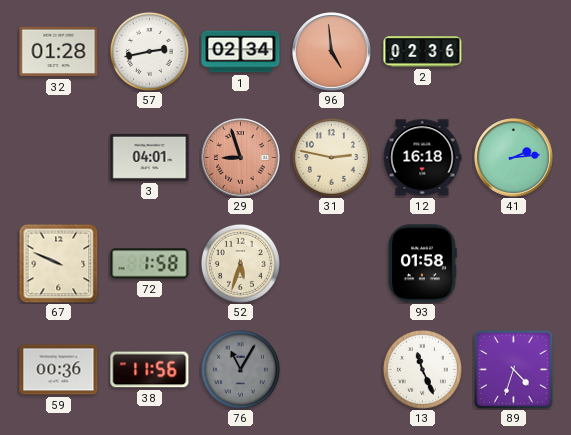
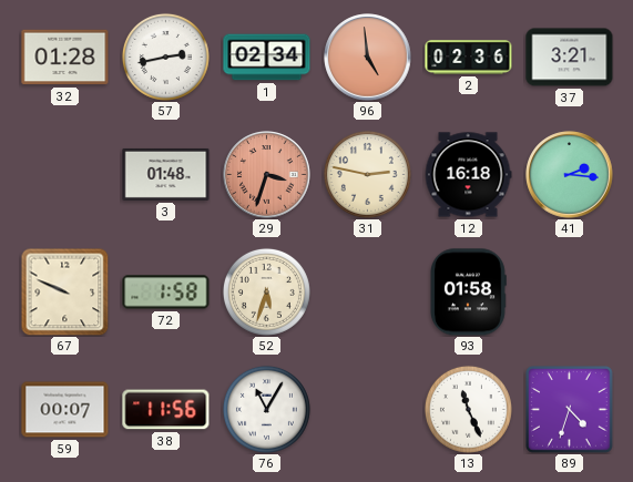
37: none -> 3:21 (570, 58)
3: 04:01 -> 01:48 (166, 174)
29: 8:57 -> 3:33 (267, 175)
41: 2:14 -> 2:16 (570, 175)
59: 00:36 -> 00:07 (65, 410)
76 dial: grey -> white (266, 409)
